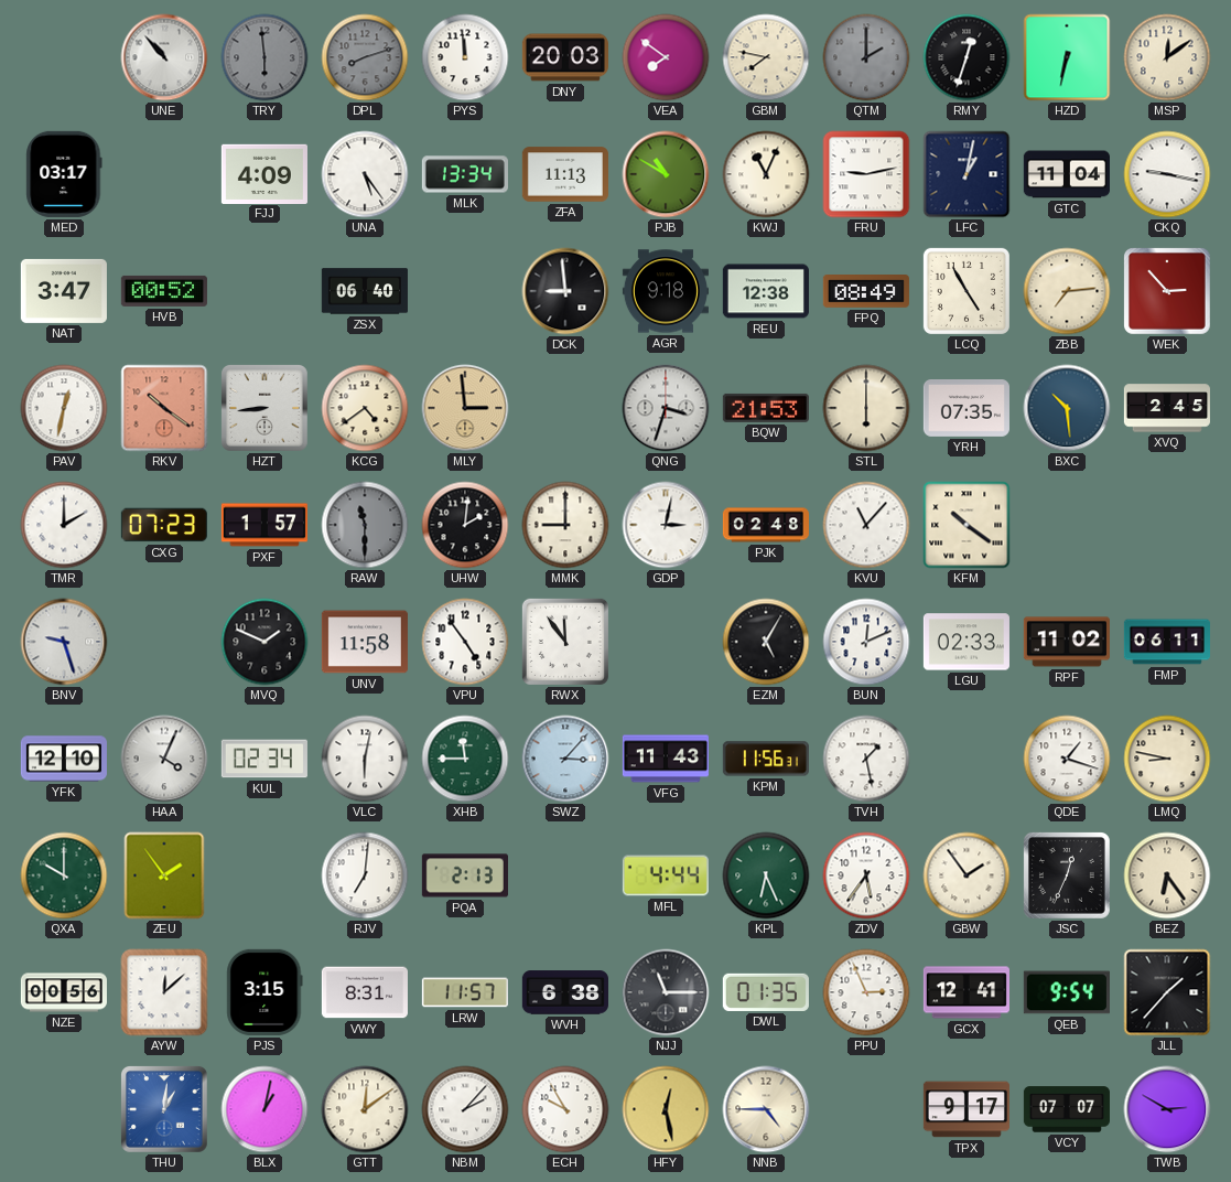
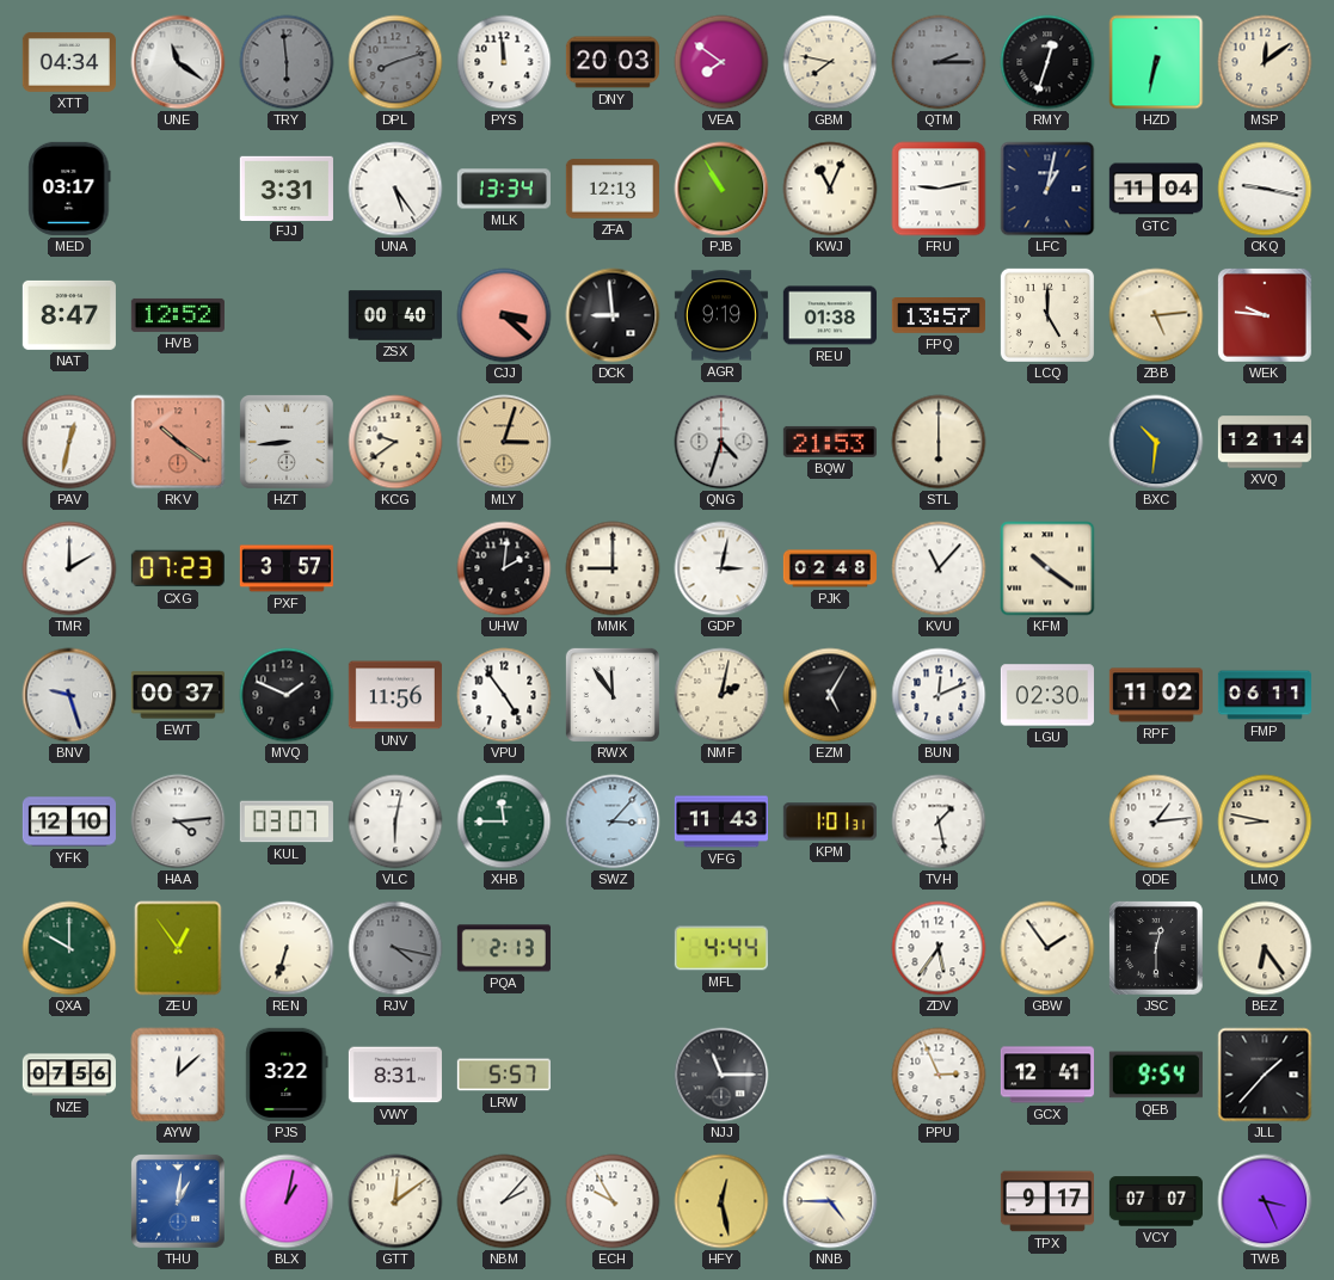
XTT: none -> 04:34 (69, 62)
UNE: 10:53 -> 11:21 (178, 62)
QTM: 2:00 -> 2:15 (939, 62)
FJJ: 4:09 -> 3:31 (287, 187)
ZFA: 11:13 -> 12:13 (613, 189)
PJB: 10:50 -> 10:55 (721, 189)
NAT: 3:47 -> 8:47 (69, 315)
HVB: 00:52 -> 12:52 (178, 315)
ZSX: 06:40 -> 00:40 (395, 315)
CJJ: none -> 3:22 (504, 315)
AGR: 9:18 -> 9:19 (721, 315)
REU: 12:38 -> 01:38 (830, 315)
FPQ: 08:49 -> 13:57 (939, 316)
LCQ: 4:55 -> 5:00 (1047, 315)
ZBB: 7:14 -> 5:14 (1156, 315)
WEK: 2:53 -> 9:46 (1265, 315)
KCG: 4:39 -> 9:39 (395, 442)
MLY: 2:59 -> 3:03 (504, 442)
QNG: 3:33 -> 4:33 (721, 442)
YRH: 07:35 -> none (967, 409)
BXC: 10:29 -> 10:31 (1156, 442)
XVQ: 2:45 -> 12:14 (1265, 442)
PXF: 1:57 -> 3:57 (287, 568)
RAW: 11:30 -> none (365, 525)
EWT: none -> 00:37 (178, 695)
UNV: 11:58 -> 11:56 (395, 695)
NMF: none -> 2:02 (721, 695)
LGU: 02:33 -> 02:30 (1047, 695)
HAA: 4:04 -> 4:14 (178, 821)
KUL: 02:34 -> 03:07 (287, 821)
KPM: 11:56 -> 1:01 (830, 821)
QDE: 1:18 -> 1:14 (1156, 821)
ZEU: 1:54 -> 12:54 (178, 948)
REN: none -> 6:33 (287, 948)
RJV: 7:01 -> 4:17 (395, 948)
RJV dial: white -> grey (395, 948)
KPL: 6:26 -> none (766, 875)
JSC: 12:34 -> 12:30 (1156, 948)
NZE: 00:56 -> 07:56 (68, 1075)
PJS: 3:15 -> 3:22 (287, 1075)
LRW: 11:57 -> 5:57 (504, 1075)
WVH: 6:38 -> none (565, 992)
DWL: 01:35 -> none (766, 992)
TWB: 2:50 -> 3:26 (1265, 1201)
